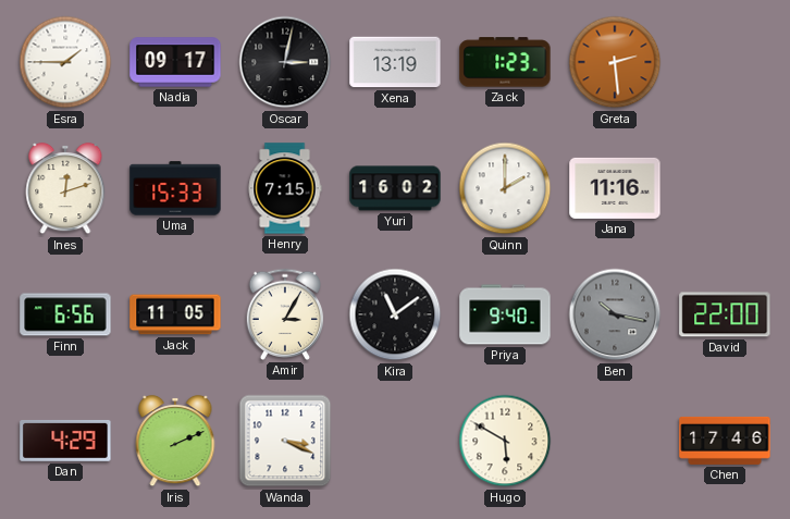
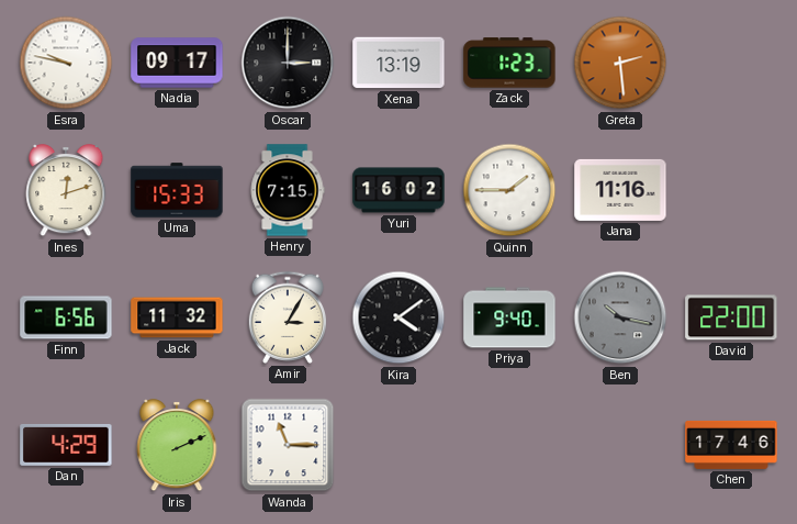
Esra: 1:45 -> 9:47 (66, 63)
Oscar: 3:02 -> 3:00 (288, 63)
Quinn: 2:00 -> 1:45 (509, 190)
Jack: 11:05 -> 11:32 (177, 317)
Kira: 11:09 -> 4:09 (398, 317)
Wanda: 3:19 -> 11:15 (288, 445)
Hugo: 5:50 -> none (505, 441)
